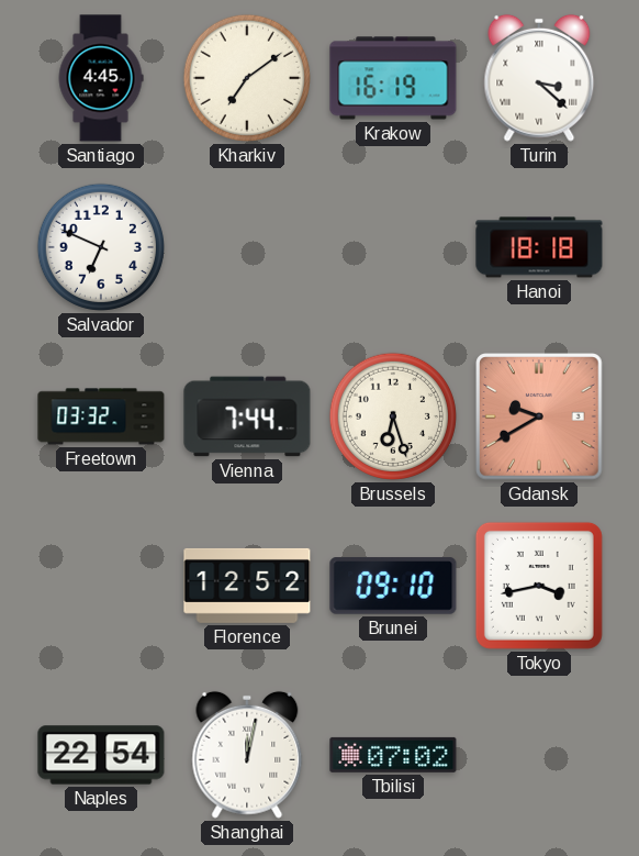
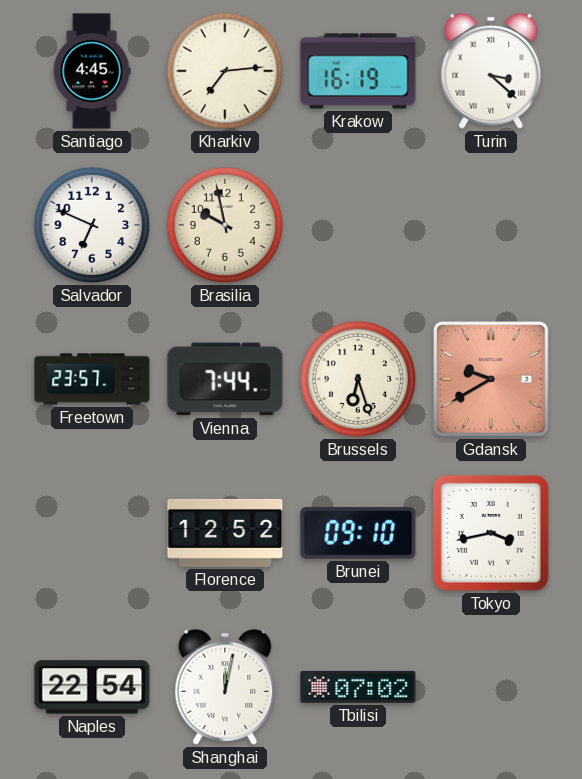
Kharkiv: 7:09 -> 7:14 (225, 71)
Brasilia: none -> 9:58 (225, 225)
Hanoi: 18:18 -> none (539, 247)
Freetown: 03:32 -> 23:57 (92, 379)
